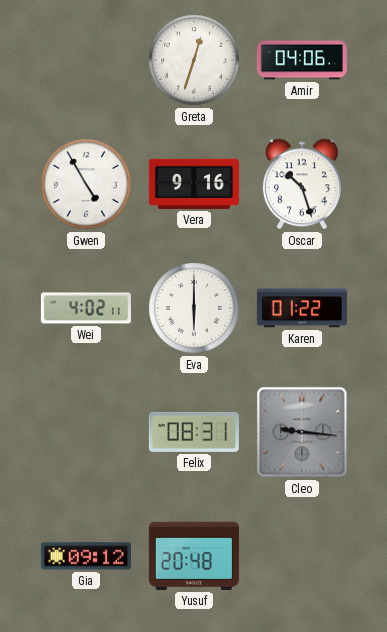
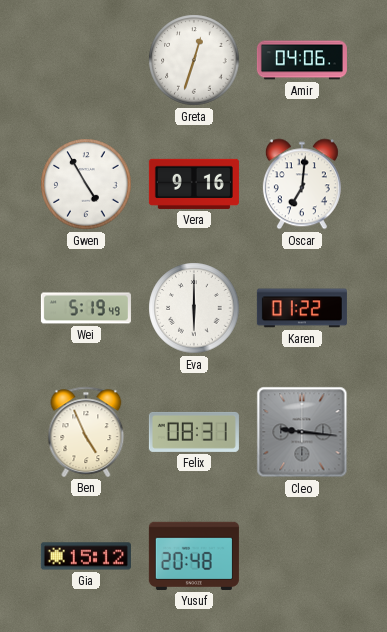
Oscar: 10:27 -> 7:01 (302, 184)
Wei: 4:02 -> 5:19 (86, 308)
Ben: none -> 4:56 (86, 432)
Gia: 09:12 -> 15:12 (86, 556)
